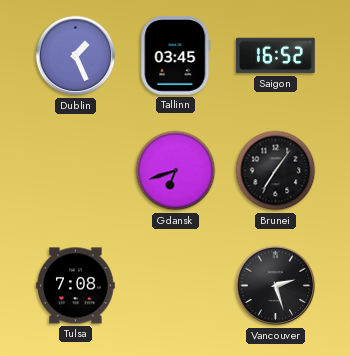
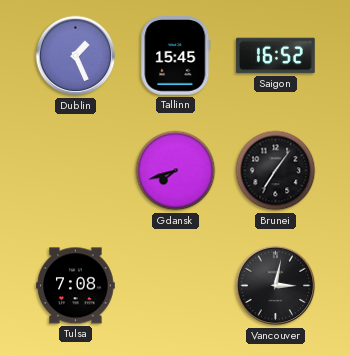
Tallinn: 03:45 -> 15:45 (176, 56)
Gdansk: 6:42 -> 7:42 (176, 171)
Vancouver: 2:27 -> 3:02 (276, 286)
